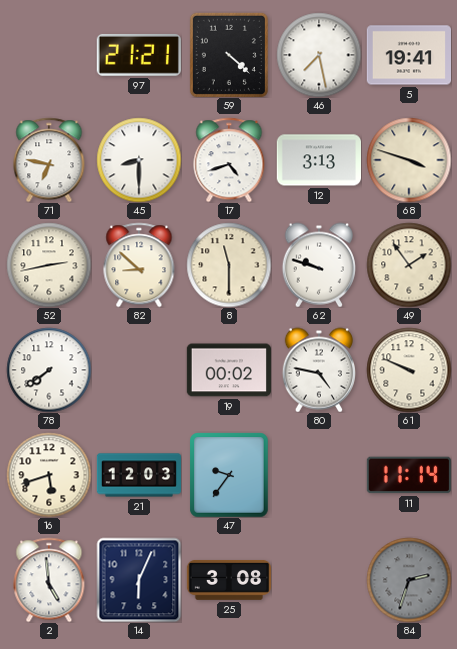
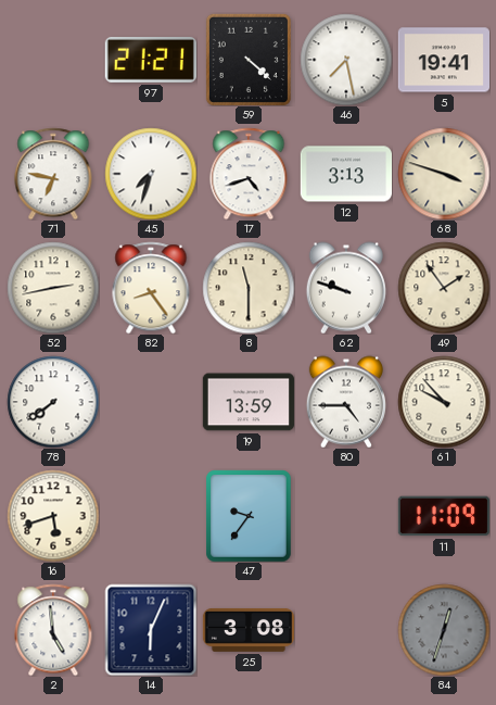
45: 8:30 -> 7:33 (151, 174)
82: 8:52 -> 8:24 (151, 288)
19: 00:02 -> 13:59 (249, 402)
80: 4:47 -> 4:45 (346, 402)
61: 9:49 -> 9:53 (444, 402)
21: 12:03 -> none (139, 475)
11: 11:14 -> 11:09 (444, 516)
84: 2:33 -> 12:33 (444, 630)
